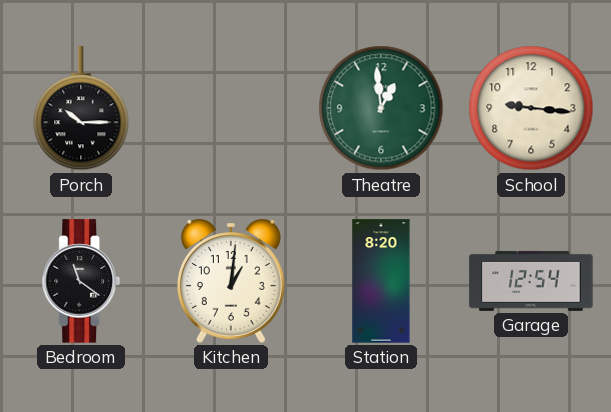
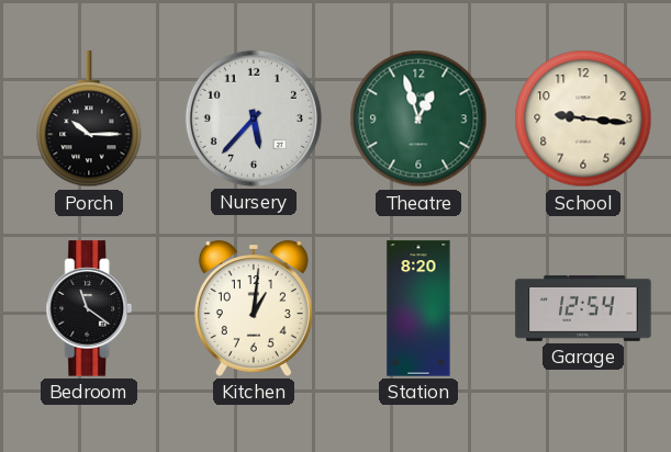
Nursery: none -> 5:37 (254, 118)
Theatre: 12:59 -> 12:57 (418, 118)
